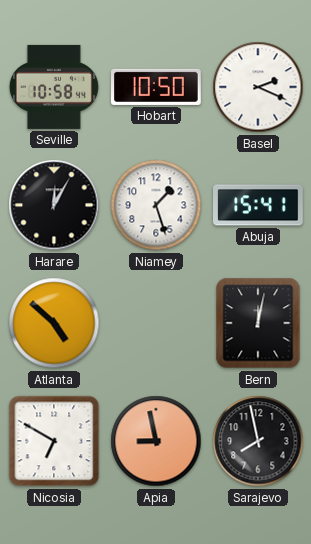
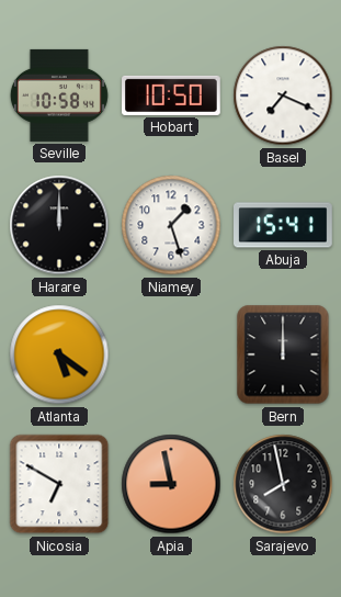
Basel: 2:19 -> 7:19 (283, 95)
Harare: 12:05 -> 12:00 (59, 225)
Atlanta: 4:52 -> 5:21 (59, 354)
Bern: 12:02 -> 12:00 (283, 354)
